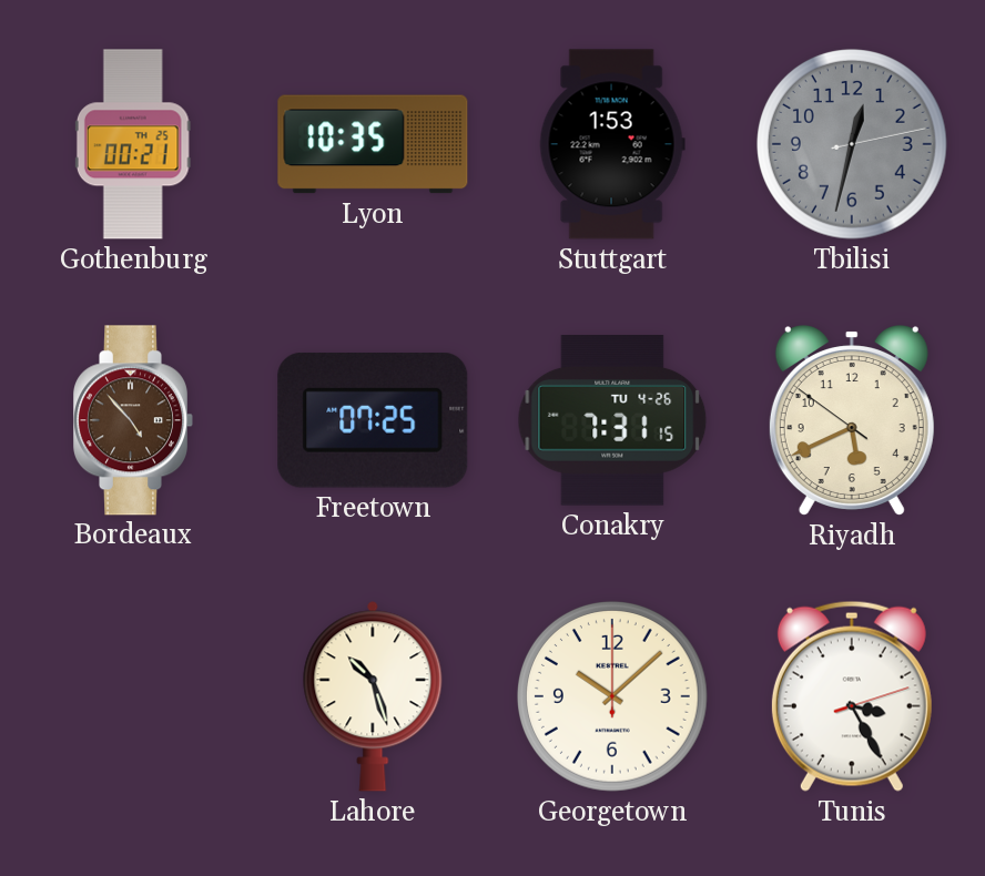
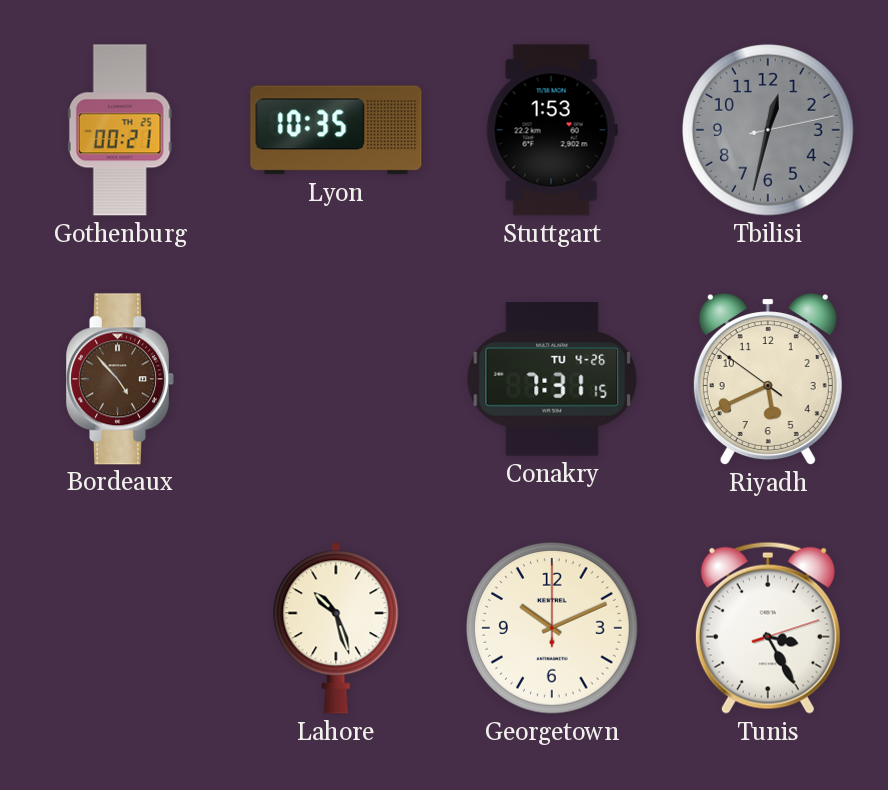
Freetown: 07:25 -> none (373, 420)
Georgetown: 10:08 -> 10:11 (552, 628)
